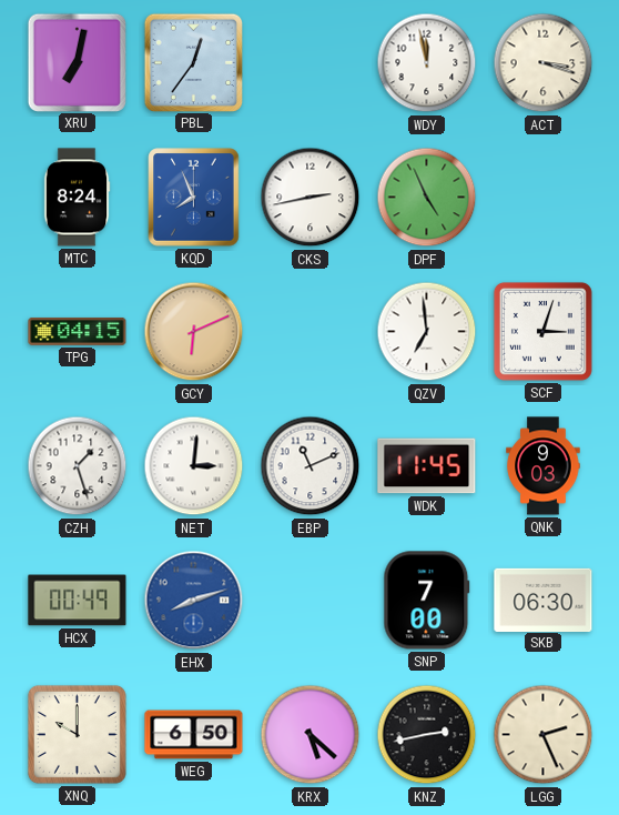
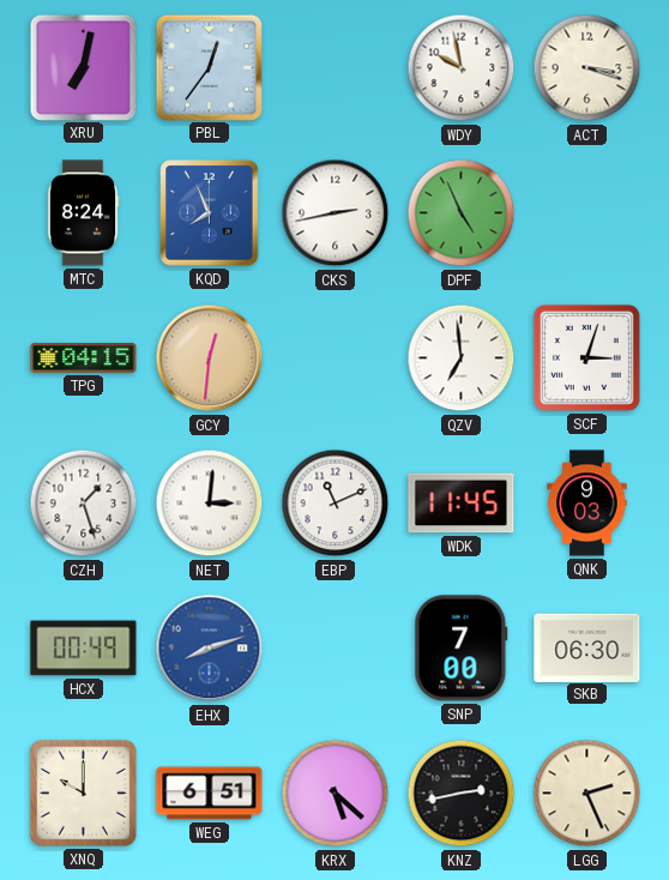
WDY: 11:58 -> 9:58 (462, 68)
GCY: 6:11 -> 12:31 (210, 358)
WEG: 6:50 -> 6:51 (210, 794)
